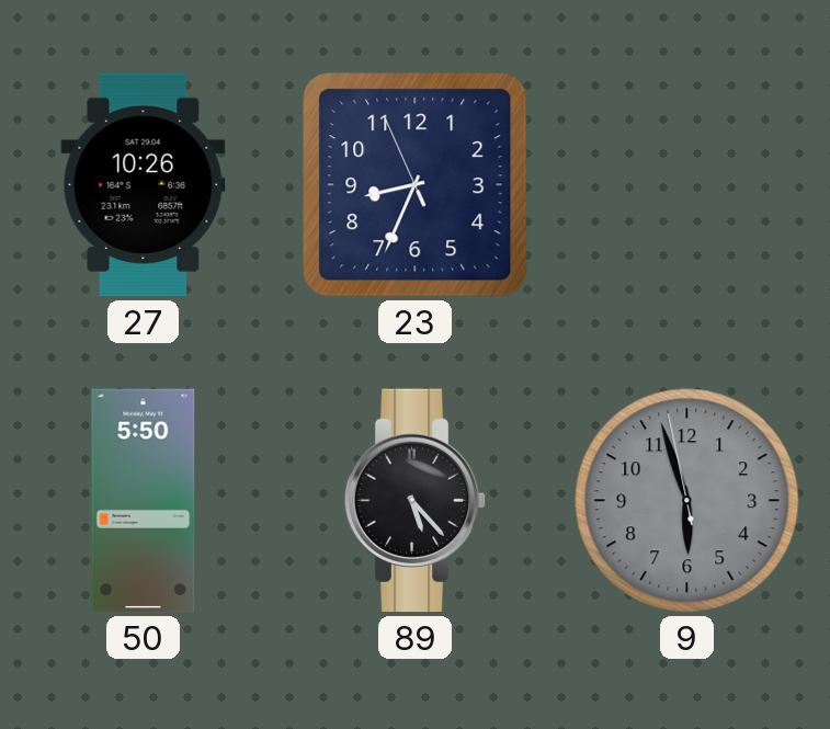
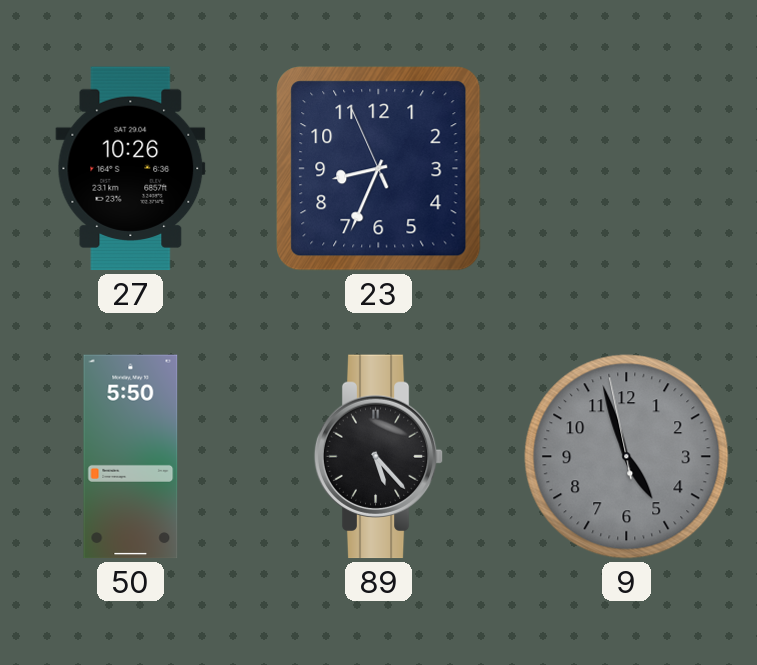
9: 5:56 -> 4:56 (627, 457)
